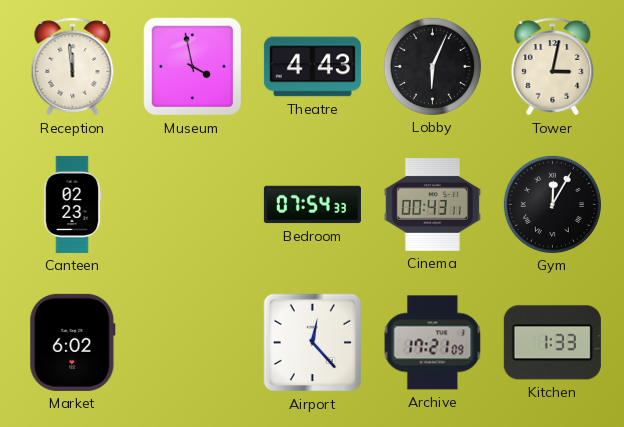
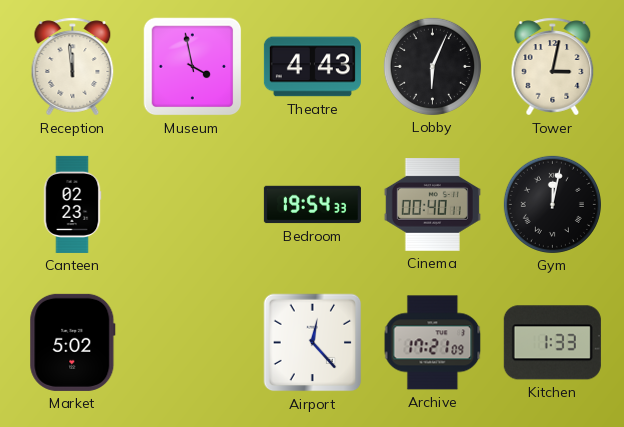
Bedroom: 07:54 -> 19:54 (312, 205)
Cinema: 00:43 -> 00:40 (432, 205)
Gym: 12:05 -> 12:02 (552, 204)
Market: 6:02 -> 5:02 (73, 342)
